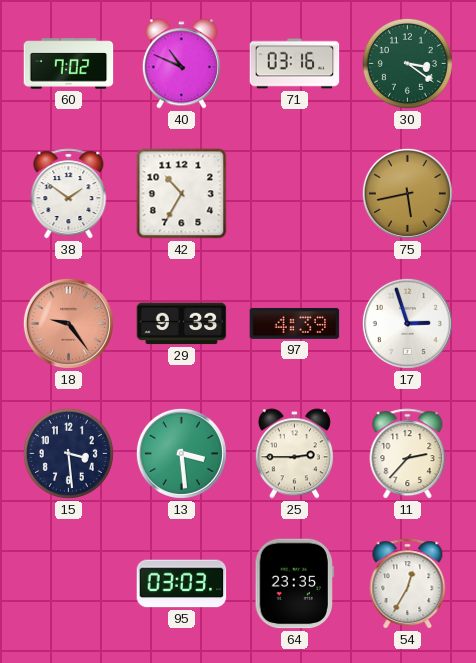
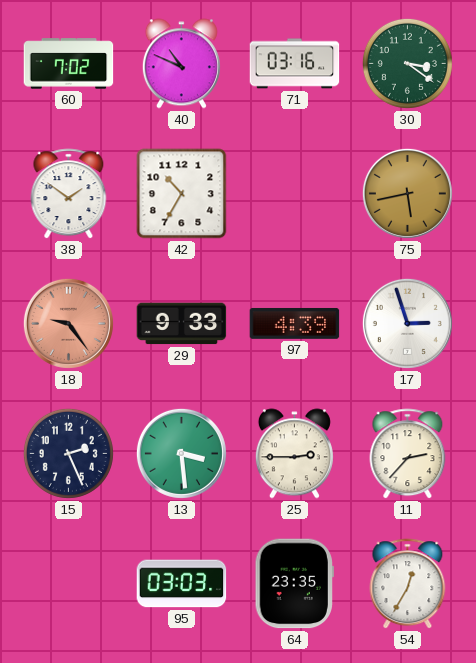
15: 3:29 -> 2:26 (68, 453)
